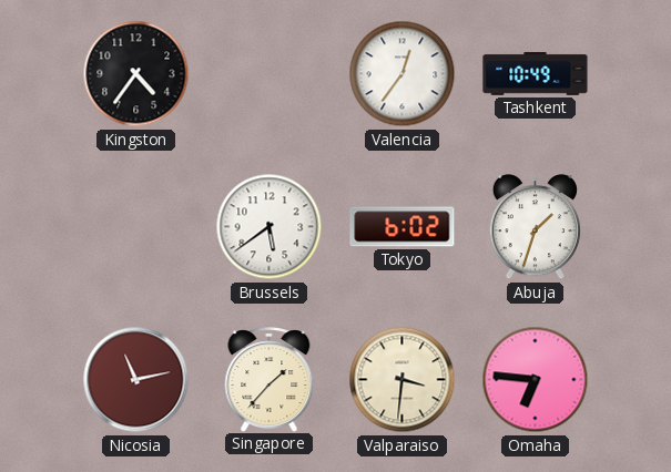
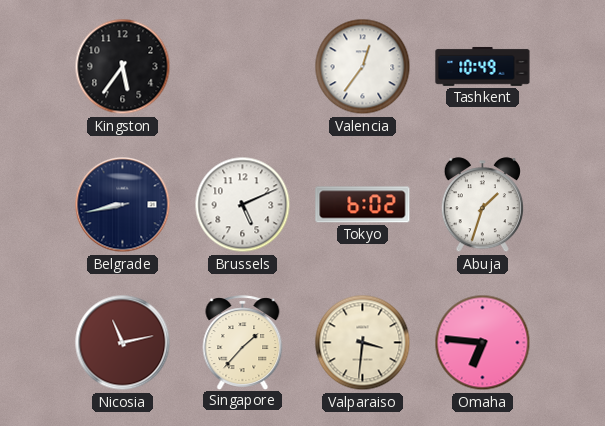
Kingston: 4:36 -> 5:36 (123, 67)
Belgrade: none -> 8:43 (123, 205)
Brussels: 5:39 -> 5:11 (243, 205)
